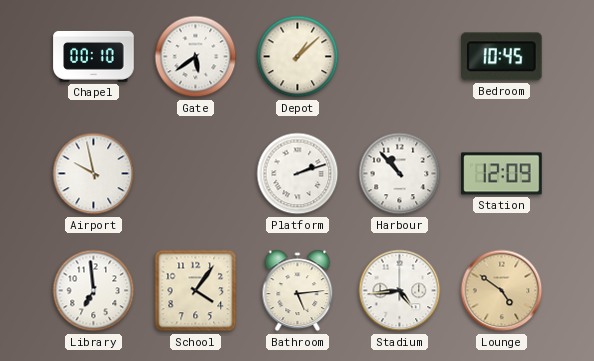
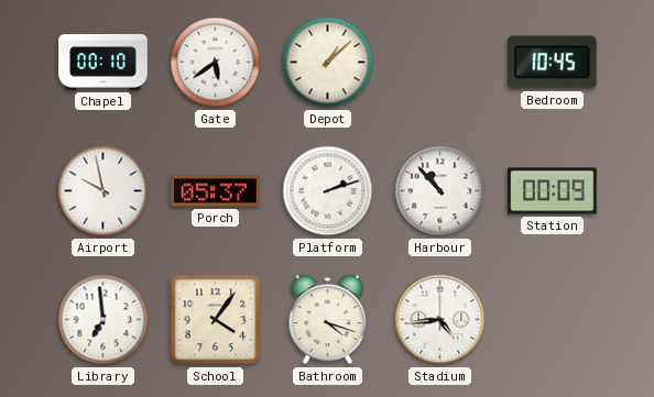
Porch: none -> 05:37 (216, 191)
Station: 12:09 -> 00:09 (553, 191)
Bathroom: 5:14 -> 4:18 (328, 320)
Lounge: 4:51 -> none (502, 291)
